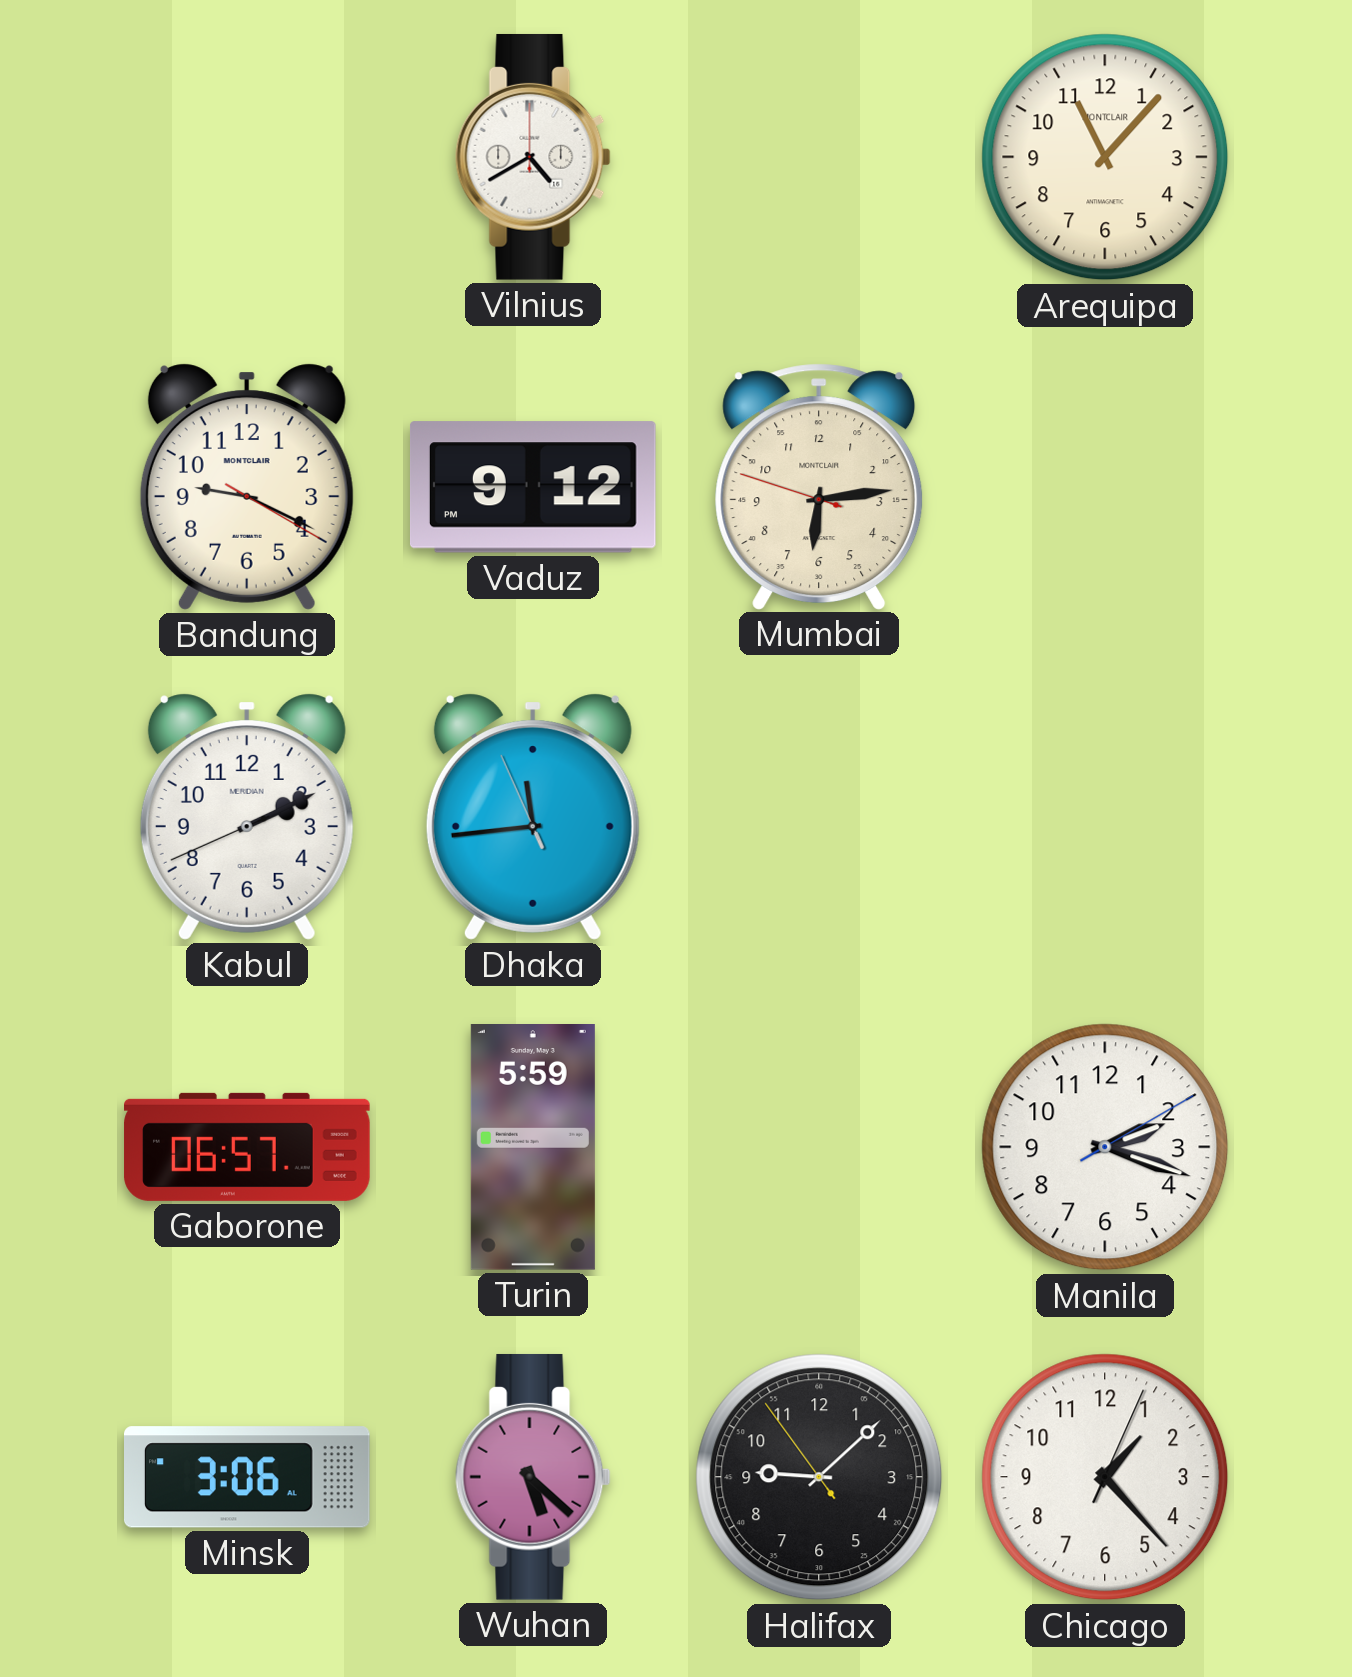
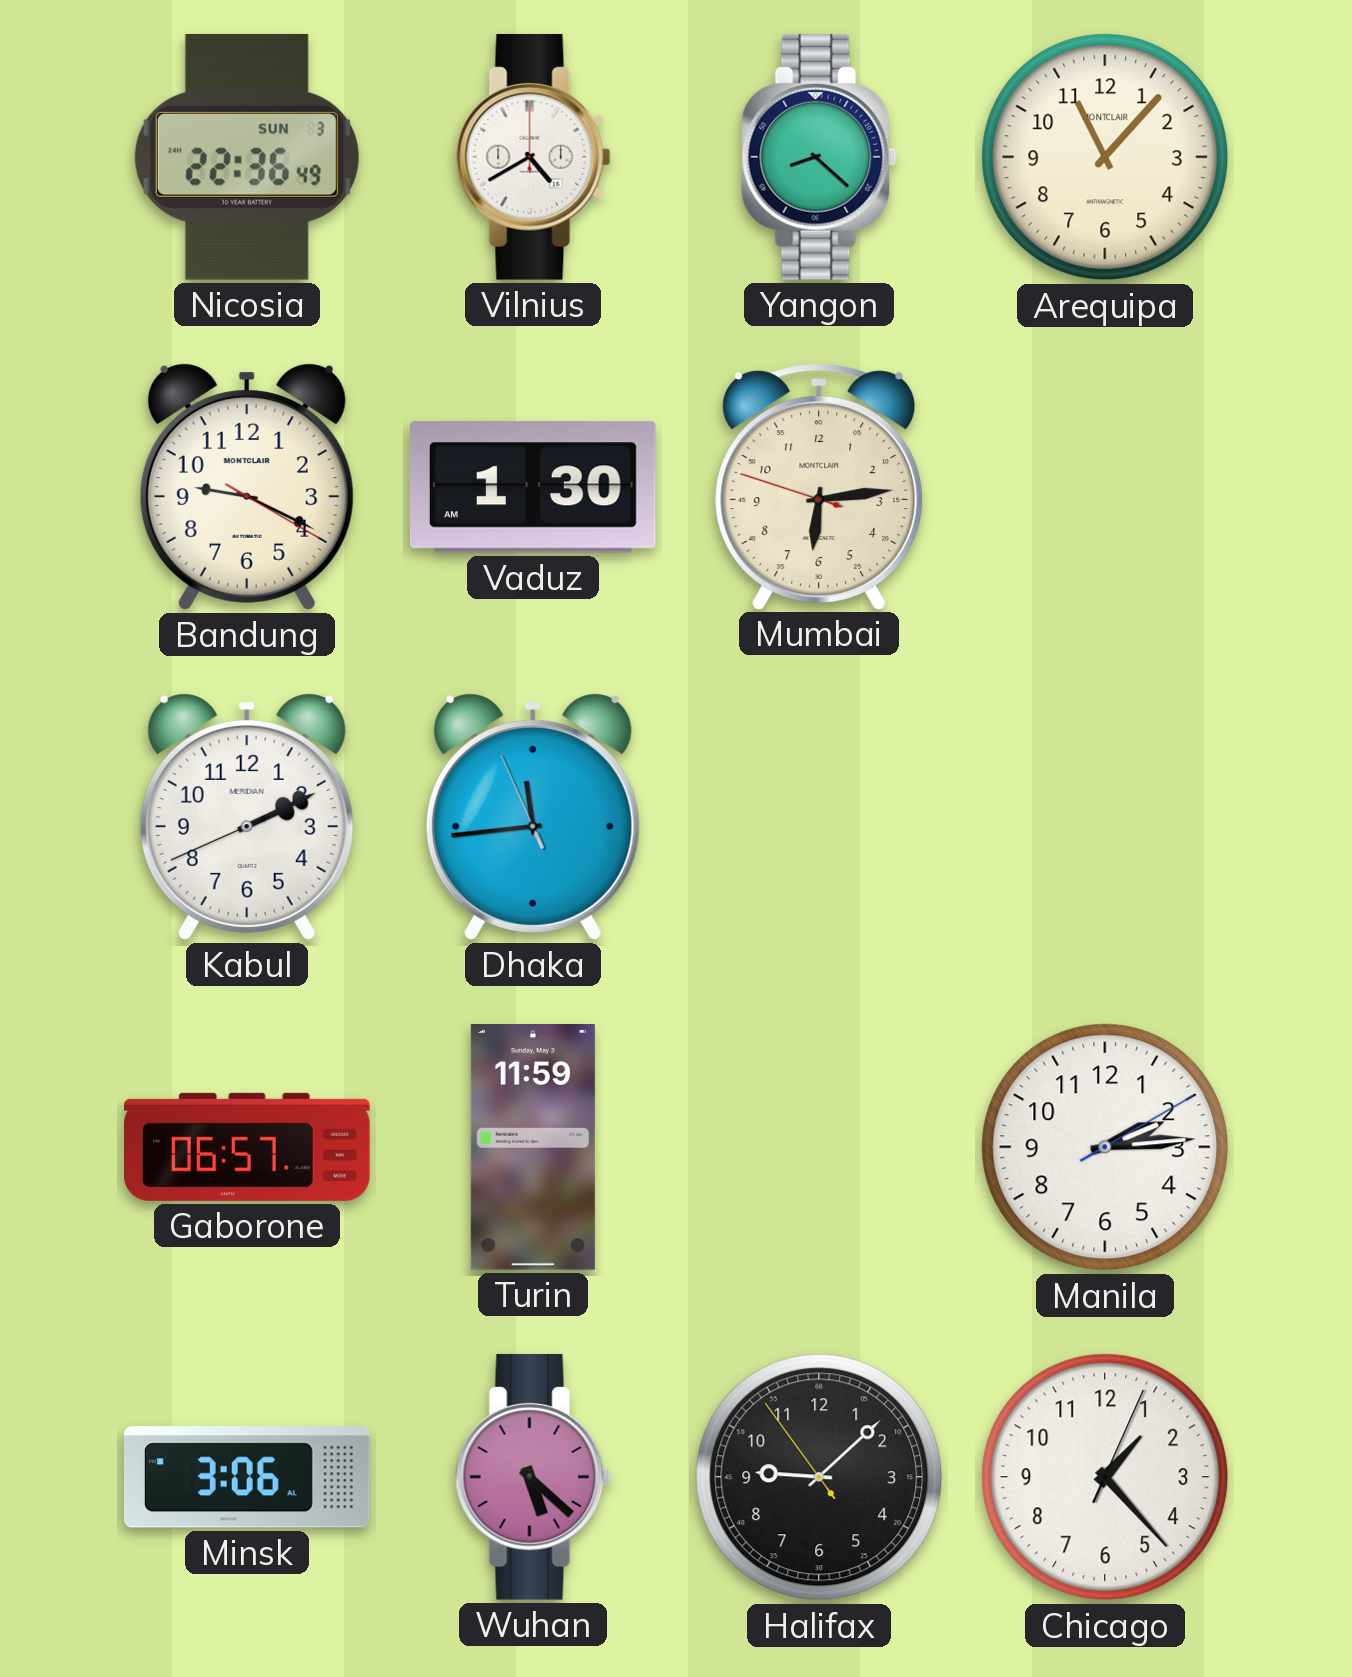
Nicosia: none -> 22:36 (247, 157)
Yangon: none -> 8:22 (819, 157)
Vaduz: 9:12 -> 1:30 (533, 487)
Turin: 5:59 -> 11:59 (533, 1148)
Manila: 2:18 -> 2:14 (1105, 1147)
